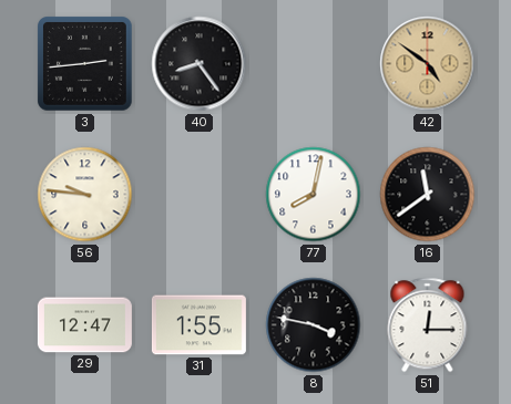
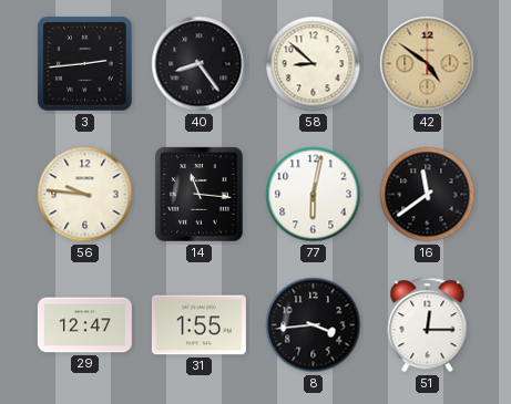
58: none -> 8:52 (314, 64)
14: none -> 11:16 (200, 195)
77: 8:02 -> 6:02 (314, 195)
8: 3:47 -> 3:44 (314, 325)
